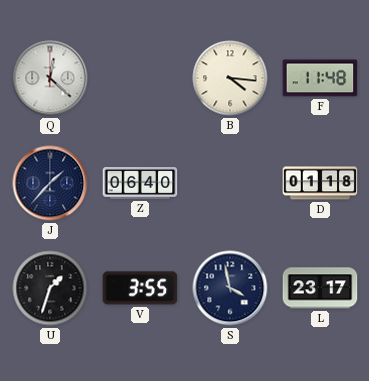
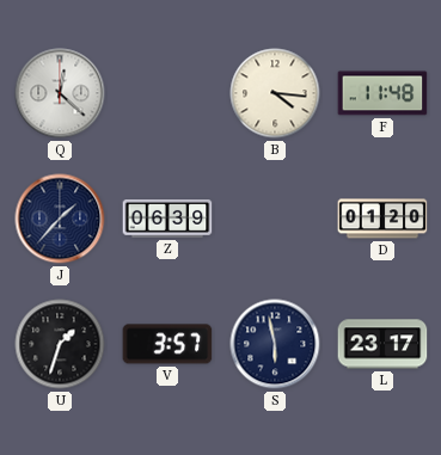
Z: 06:40 -> 06:39 (167, 220)
D: 01:18 -> 01:20 (382, 219)
V: 3:55 -> 3:57 (167, 344)
S: 3:58 -> 5:58 (275, 344)
